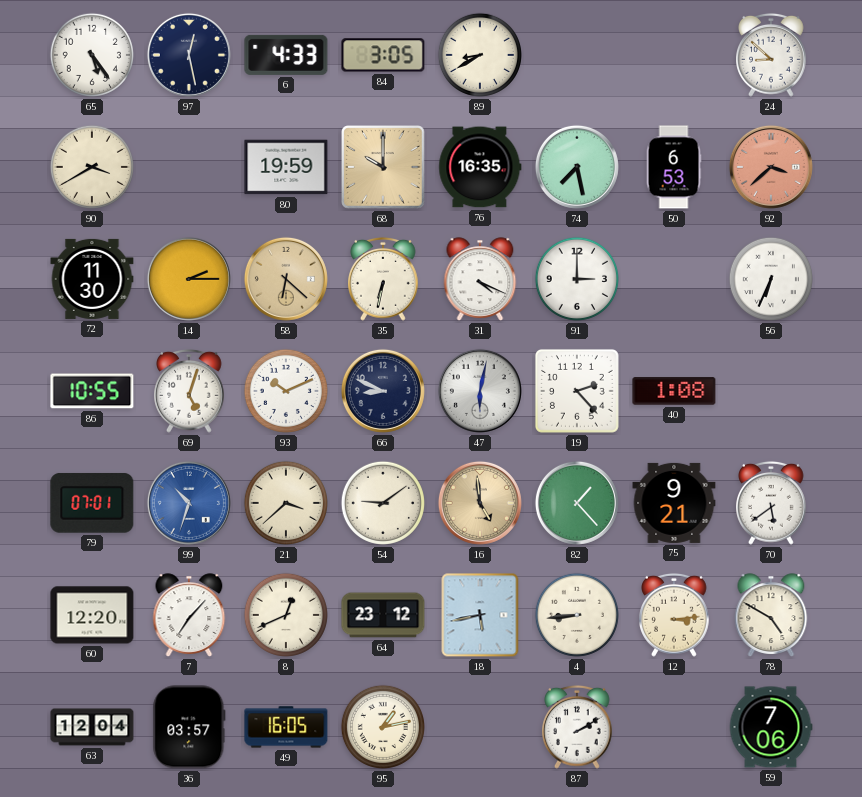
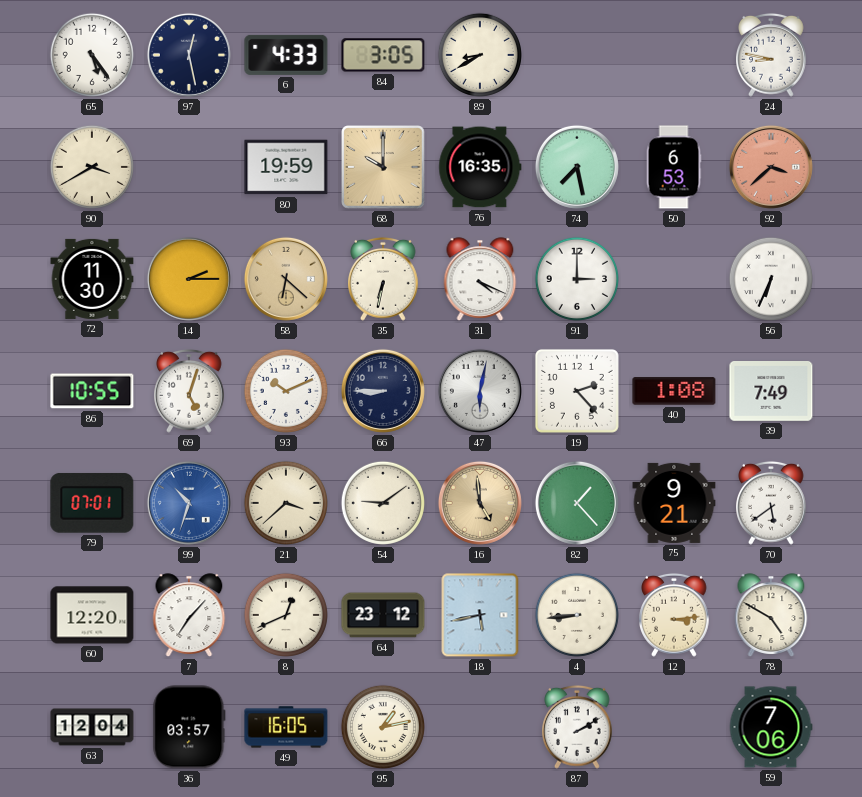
24: 8:52 -> 8:47 (772, 55)
66: 8:49 -> 8:45 (383, 391)
39: none -> 7:49 (771, 392)
